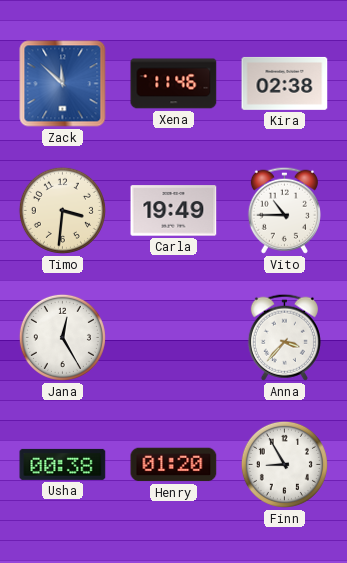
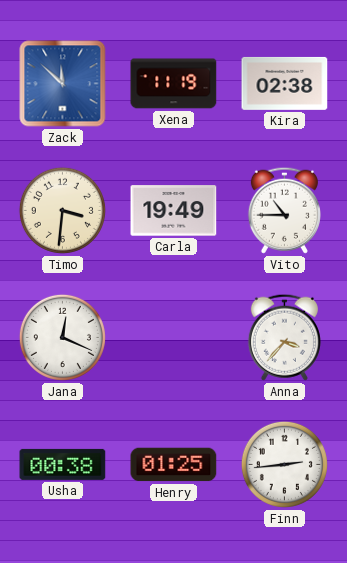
Xena: 11:46 -> 11:19 (174, 84)
Jana: 12:25 -> 12:19 (62, 337)
Henry: 01:20 -> 01:25 (174, 465)
Finn: 8:55 -> 2:44 (284, 464)
